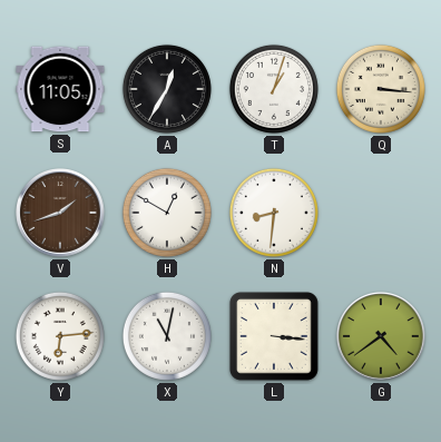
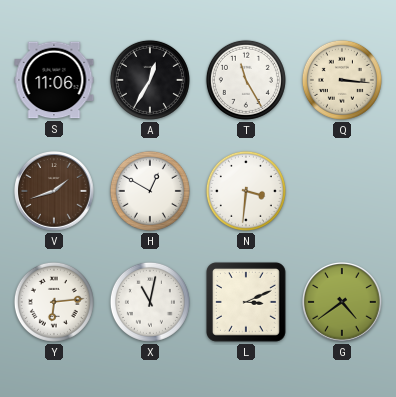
S: 11:05 -> 11:06 (54, 80)
T: 1:03 -> 11:25 (246, 80)
N: 8:31 -> 3:31 (246, 191)
L: 3:16 -> 3:11 (246, 302)
